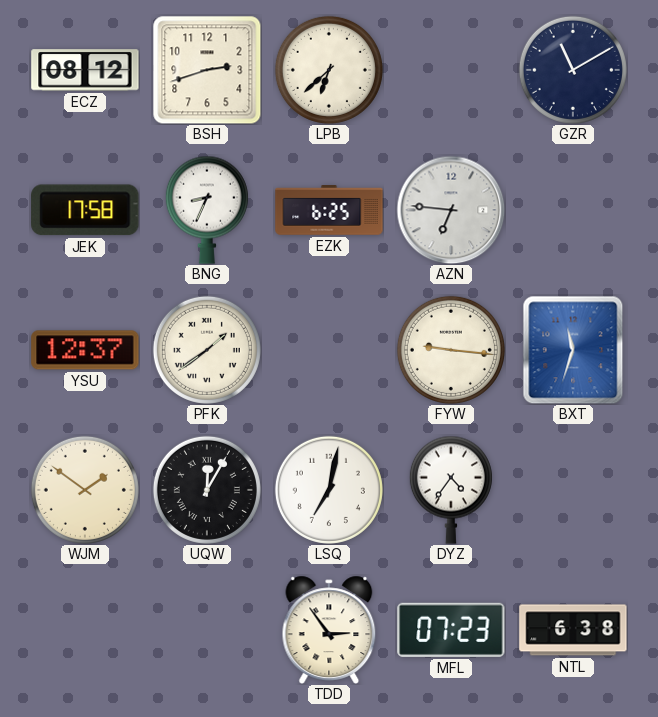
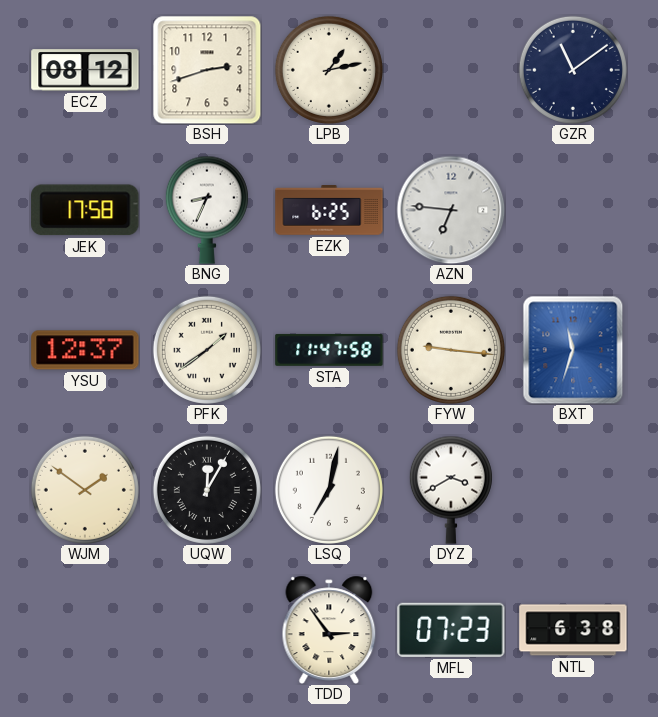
LPB: 6:38 -> 1:13 (329, 70)
GZR: 11:10 -> 11:09 (573, 70)
STA: none -> 11:47 (329, 350)
DYZ: 4:36 -> 3:40 (451, 490)
